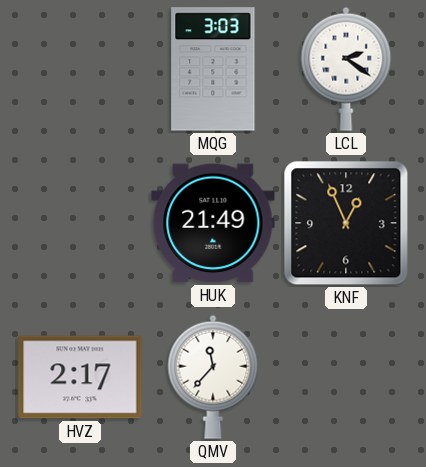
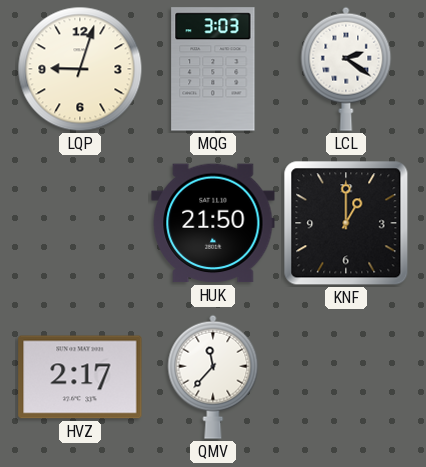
LQP: none -> 9:03 (80, 69)
HUK: 21:49 -> 21:50 (213, 223)
KNF: 12:56 -> 1:00 (346, 223)
